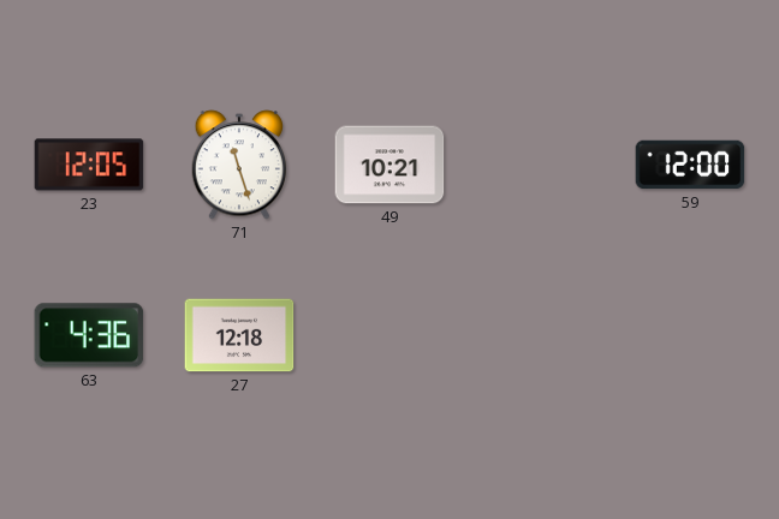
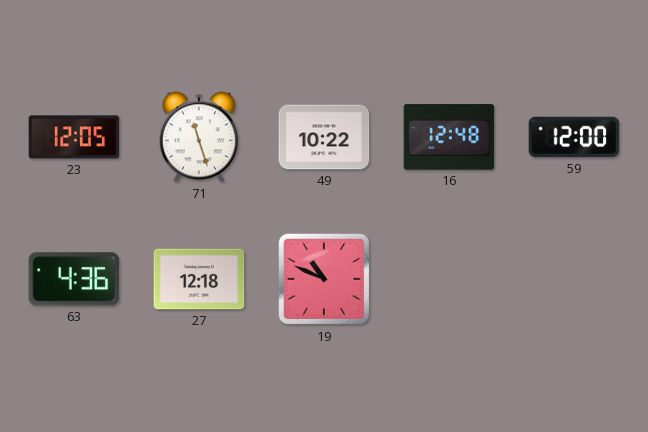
49: 10:21 -> 10:22 (324, 137)
16: none -> 12:48 (449, 137)
19: none -> 10:49 (324, 279)
